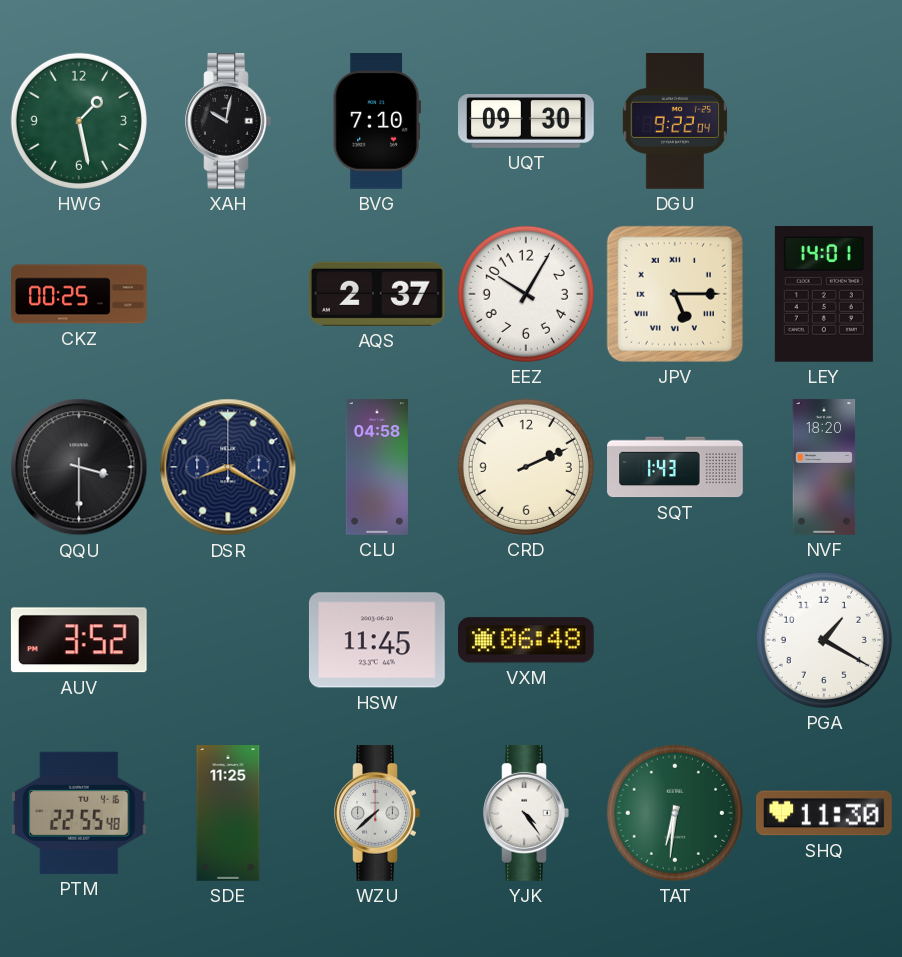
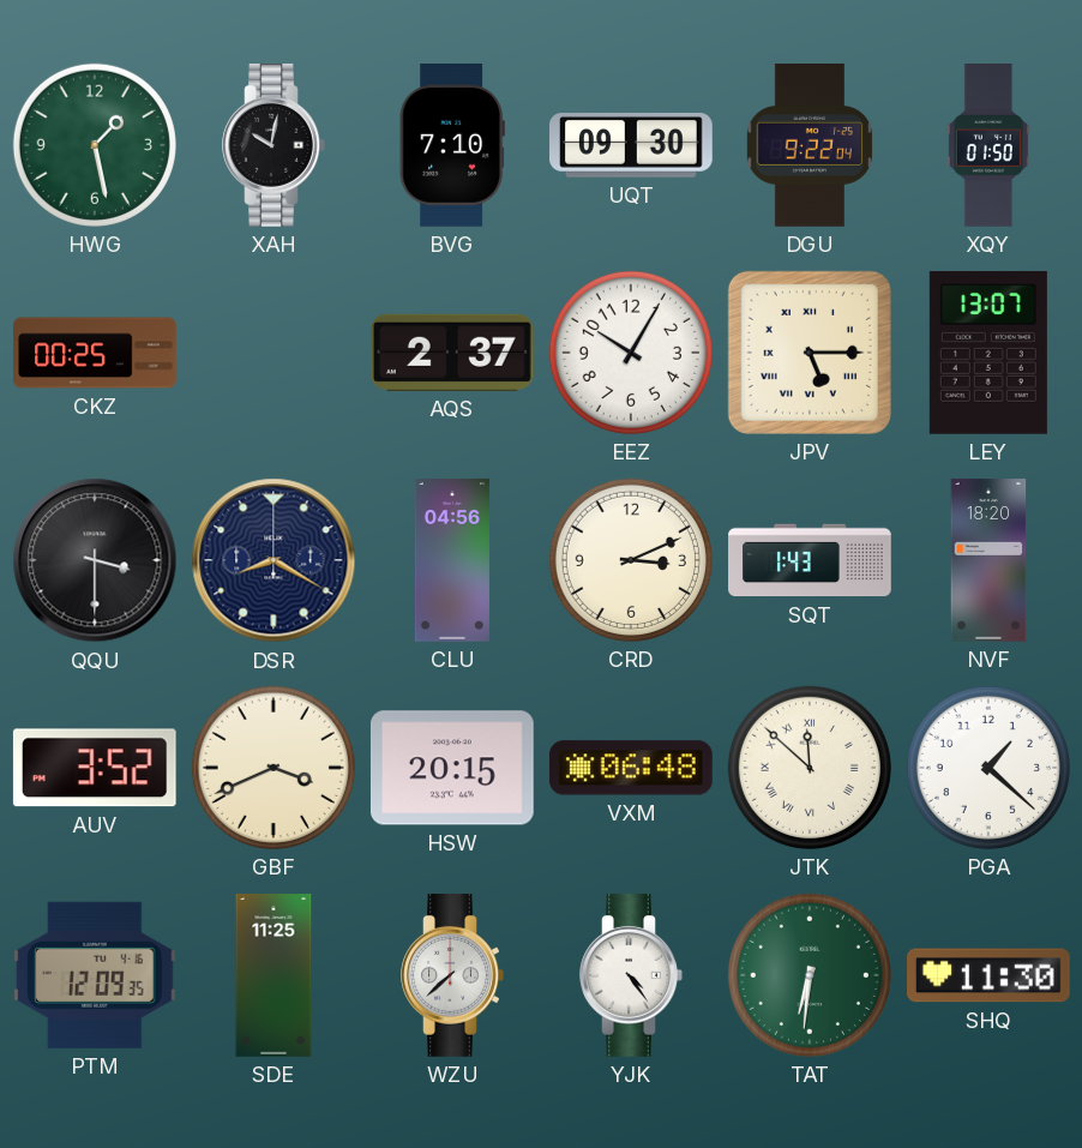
XQY: none -> 01:50 (988, 146)
LEY: 14:01 -> 13:07 (988, 353)
CLU: 04:58 -> 04:56 (452, 560)
CRD: 2:11 -> 3:11 (631, 560)
GBF: none -> 3:41 (273, 768)
HSW: 11:45 -> 20:15 (452, 768)
JTK: none -> 11:52 (810, 768)
PGA: 1:20 -> 1:22 (988, 768)
PTM: 22:55 -> 12:09 (95, 975)
